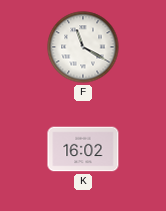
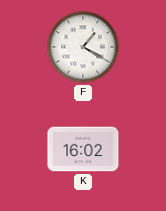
F: 11:20 -> 1:20 (83, 47)
